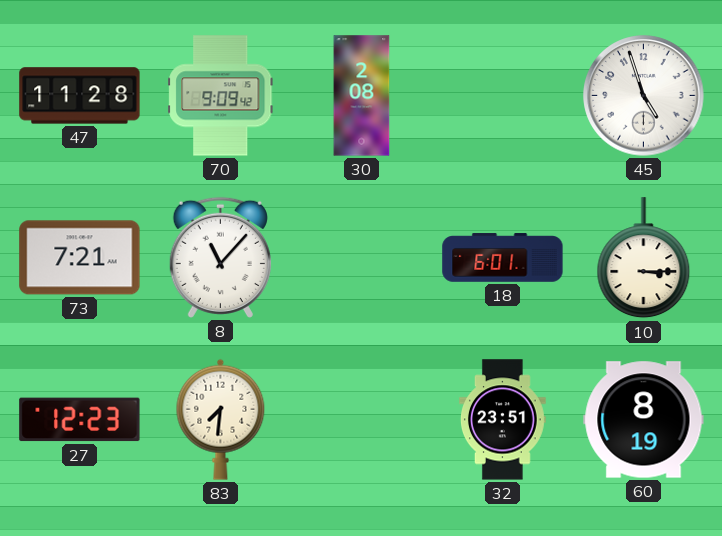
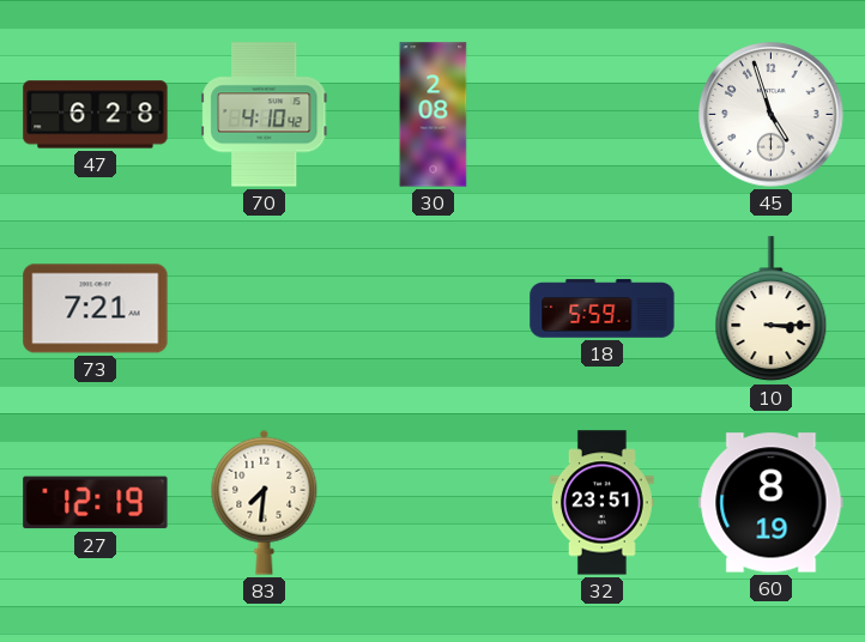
47: 11:28 -> 6:28 (96, 115)
70: 9:09 -> 4:10 (265, 115)
8: 11:07 -> none (220, 257)
18: 6:01 -> 5:59 (603, 309)
27: 12:23 -> 12:19 (96, 503)
